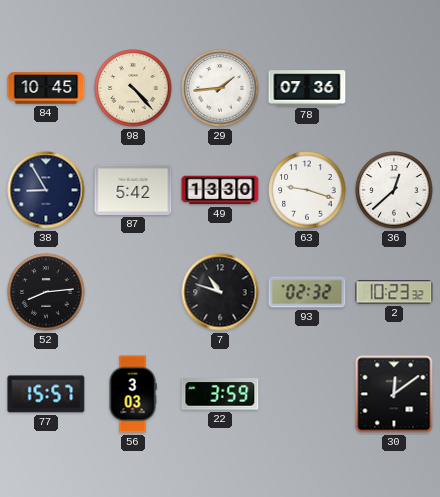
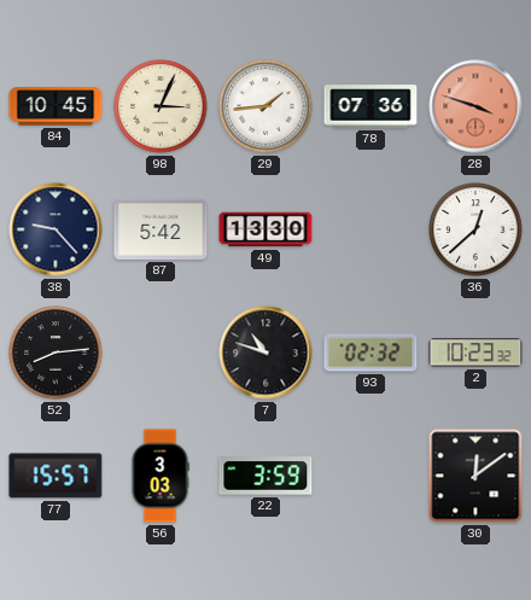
98: 4:23 -> 3:04 (161, 106)
28: none -> 3:48 (475, 106)
38: 8:55 -> 9:23 (56, 229)
63: 9:18 -> none (307, 190)
